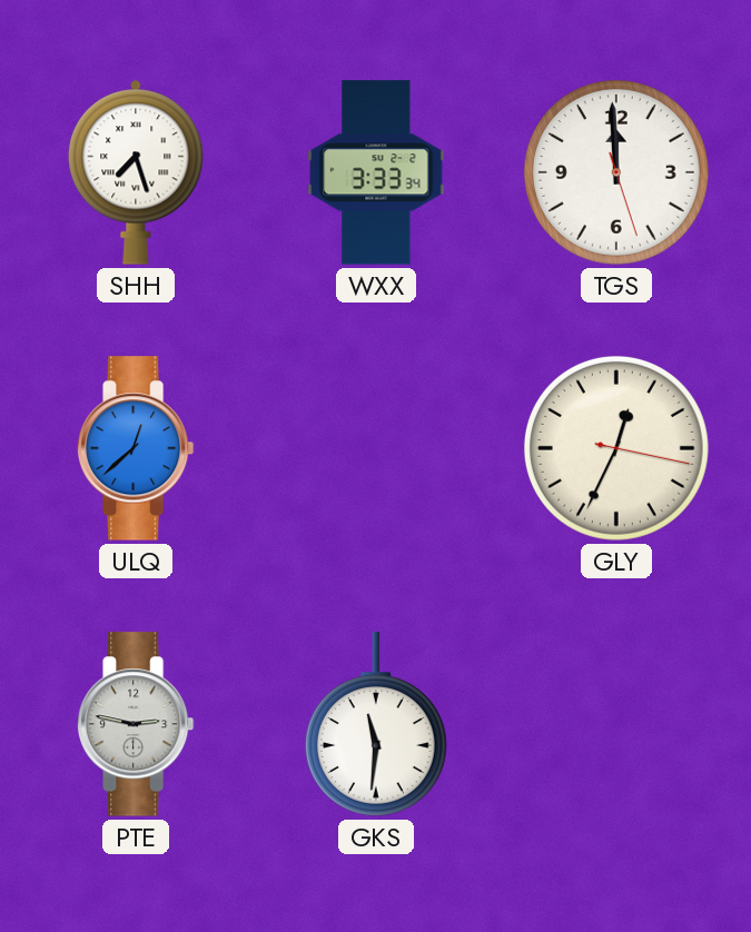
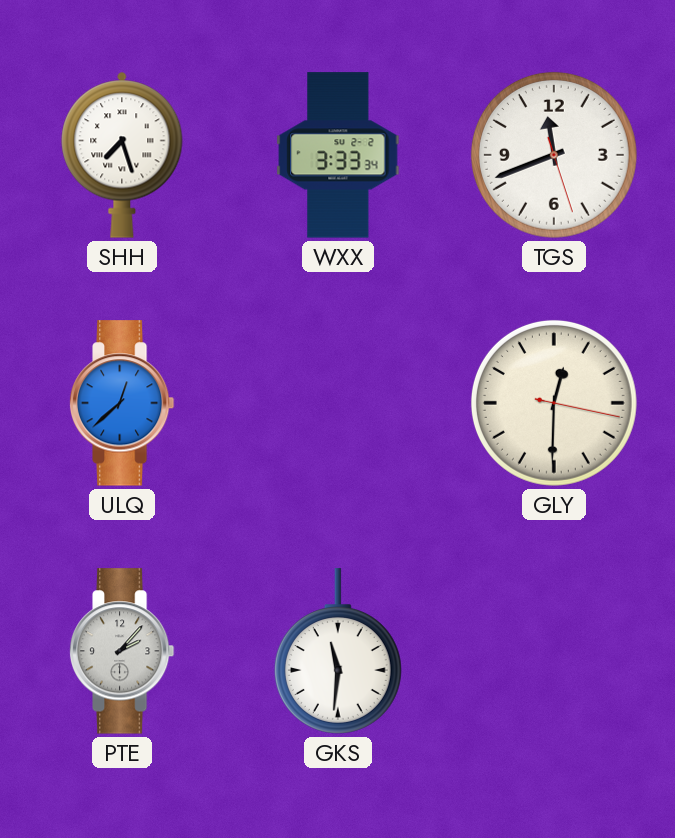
TGS: 11:59 -> 11:41 (554, 155)
GLY: 12:34 -> 12:30 (554, 403)
PTE: 2:47 -> 2:07 (122, 651)
